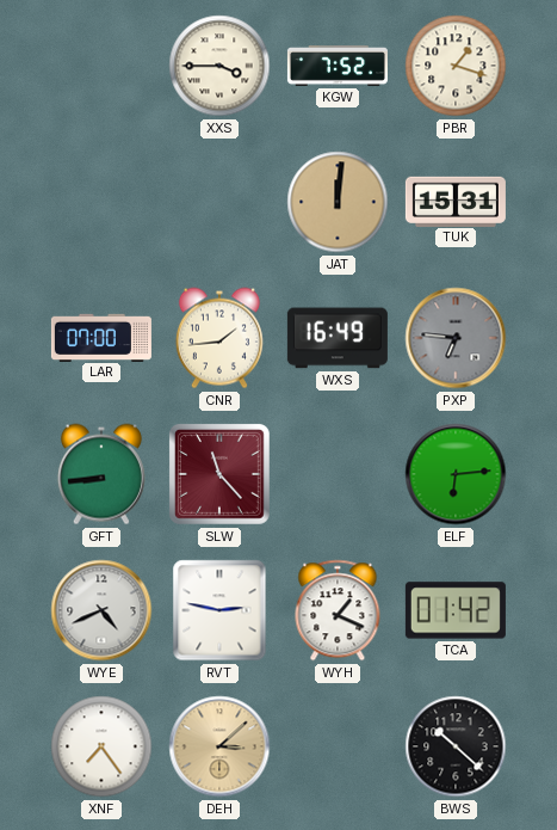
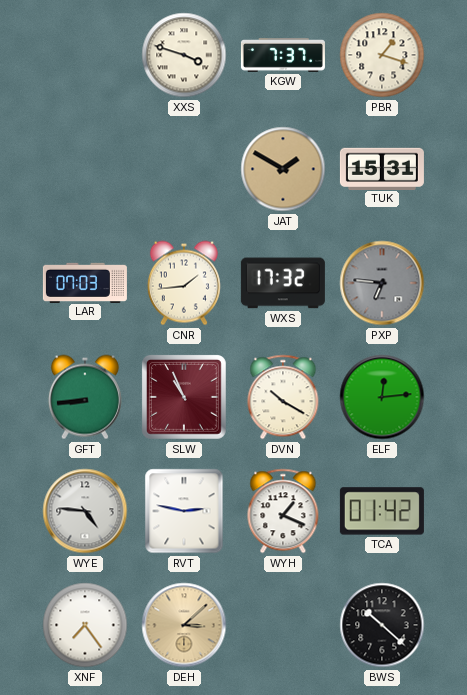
XXS: 3:45 -> 3:48 (184, 55)
KGW: 7:52 -> 7:37 (283, 56)
JAT: 12:01 -> 1:50 (283, 169)
LAR: 07:00 -> 07:03 (85, 282)
WXS: 16:49 -> 17:32 (283, 283)
SLW: 11:23 -> 10:56 (184, 397)
DVN: none -> 10:20 (283, 397)
ELF: 6:14 -> 12:14 (382, 397)
WYE: 4:41 -> 4:46 (85, 511)
